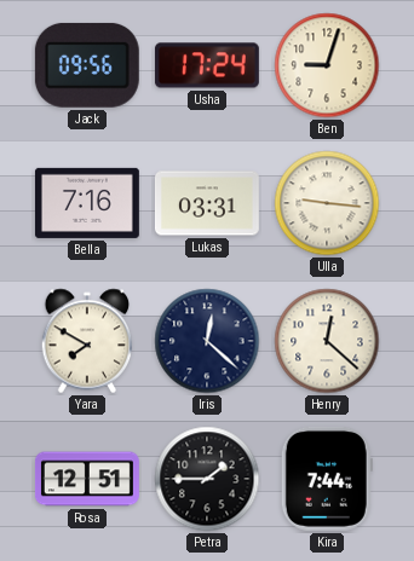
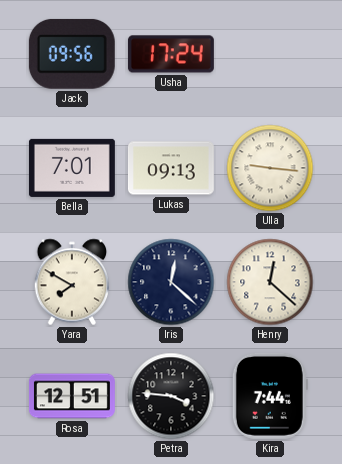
Ben: 9:03 -> none (327, 65)
Bella: 7:16 -> 7:01 (72, 168)
Lukas: 03:31 -> 09:13 (171, 168)
Petra: 1:45 -> 3:46 (171, 396)
